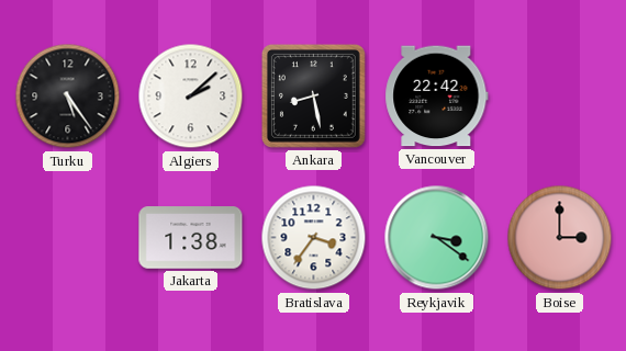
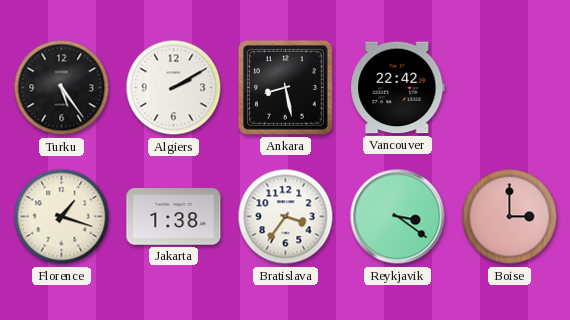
Algiers: 2:08 -> 2:10 (174, 88)
Florence: none -> 1:18 (62, 217)
